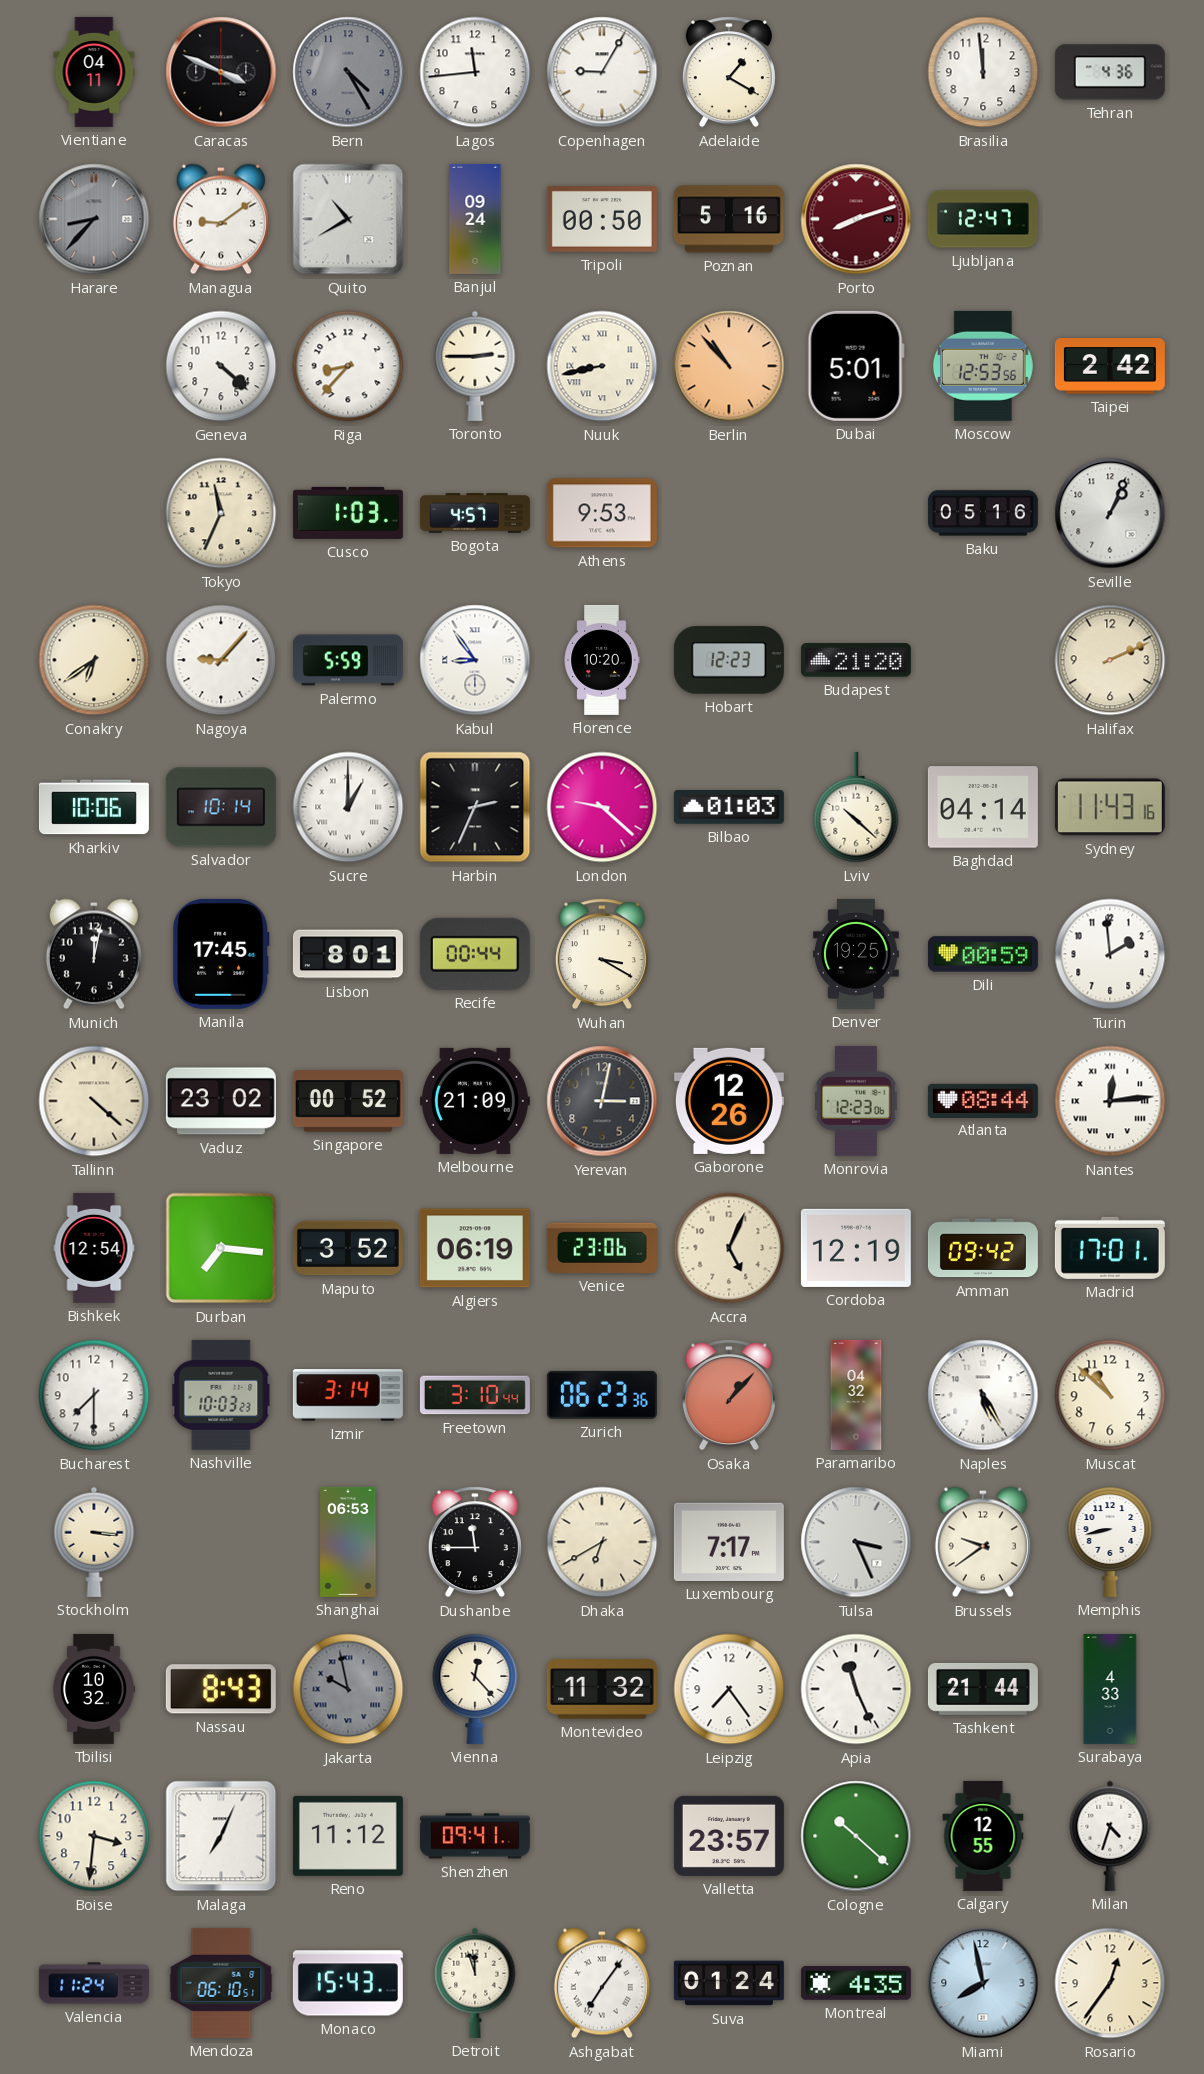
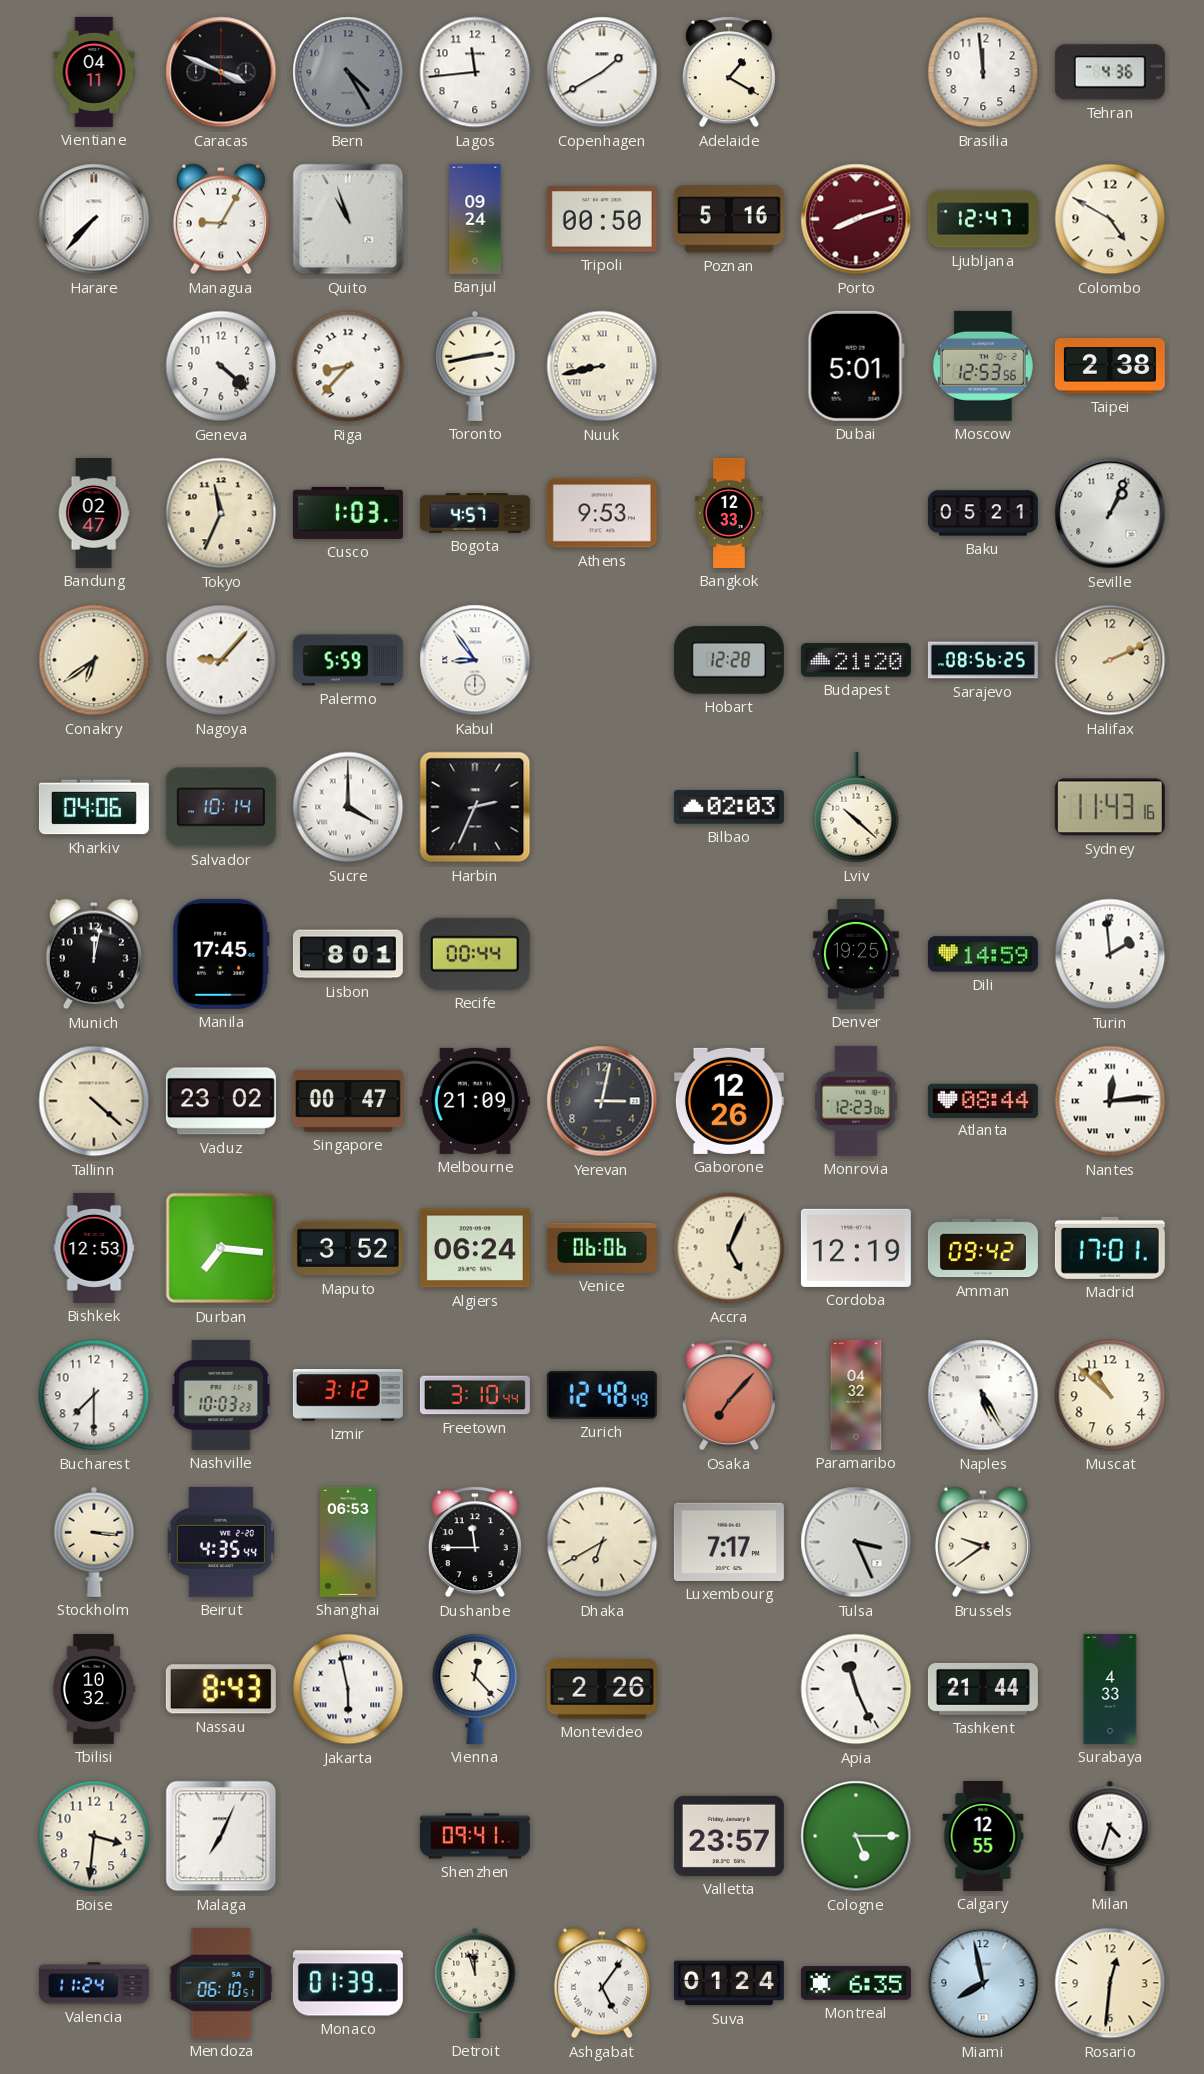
Copenhagen: 9:05 -> 1:40 (602, 72)
Harare: 8:37 -> 7:37 (94, 219)
Harare dial: grey -> white (94, 219)
Managua: 9:09 -> 9:05 (221, 219)
Quito: 10:40 -> 10:57 (348, 219)
Colombo: none -> 4:50 (1110, 219)
Toronto: 2:45 -> 2:43 (475, 366)
Berlin: 10:53 -> none (729, 366)
Taipei: 2:42 -> 2:38 (1110, 366)
Bandung: none -> 02:47 (94, 513)
Bangkok: none -> 12:33 (729, 513)
Baku: 05:16 -> 05:21 (983, 513)
Florence: 10:20 -> none (602, 660)
Hobart: 12:23 -> 12:28 (729, 660)
Sarajevo: none -> 08:56 (983, 660)
Kharkiv: 10:06 -> 04:06 (94, 807)
Sucre: 1:00 -> 4:00 (348, 807)
London: 9:22 -> none (602, 807)
Bilbao: 01:03 -> 02:03 (729, 808)
Baghdad: 04:14 -> none (983, 807)
Wuhan: 3:20 -> none (602, 954)
Dili: 00:59 -> 14:59 (983, 954)
Singapore: 00:52 -> 00:47 (348, 1101)
Bishkek: 12:54 -> 12:53 (94, 1248)
Algiers: 06:19 -> 06:24 (475, 1248)
Venice: 23:06 -> 06:06 (602, 1248)
Izmir: 3:14 -> 3:12 (348, 1395)
Zurich: 06:23 -> 12:48 (602, 1395)
Osaka: 1:07 -> 7:07 (729, 1395)
Beirut: none -> 4:35 (221, 1542)
Memphis: 8:43 -> none (1110, 1542)
Jakarta: 9:58 -> 5:58 (348, 1689)
Jakarta dial: grey -> white (348, 1689)
Montevideo: 11:32 -> 2:26 (602, 1689)
Leipzig: 7:24 -> none (729, 1689)
Reno: 11:12 -> none (348, 1836)
Cologne: 10:22 -> 5:15 (856, 1836)
Monaco: 15:43 -> 01:39 (348, 1983)
Ashgabat: 7:06 -> 5:06 (602, 1983)
Montreal: 4:35 -> 6:35 (856, 1983)
Rosario: 12:36 -> 12:31 (1110, 1983)
